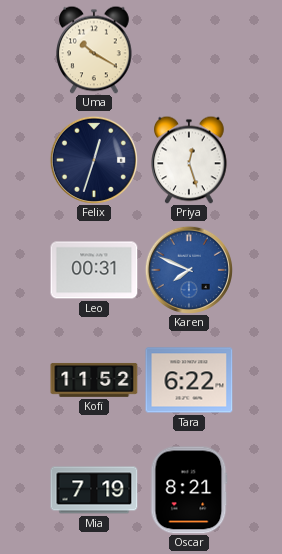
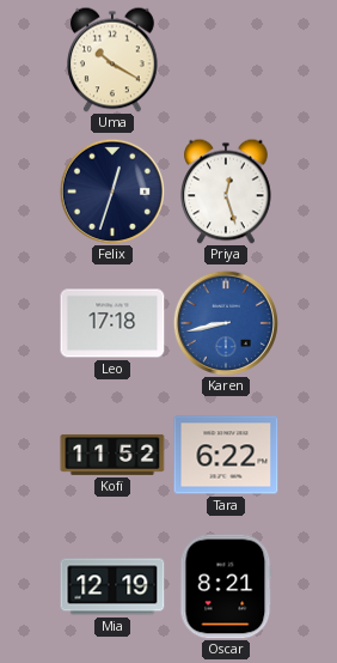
Leo: 00:31 -> 17:18 (112, 323)
Karen: 7:49 -> 8:43 (226, 323)
Mia: 7:19 -> 12:19 (112, 586)
